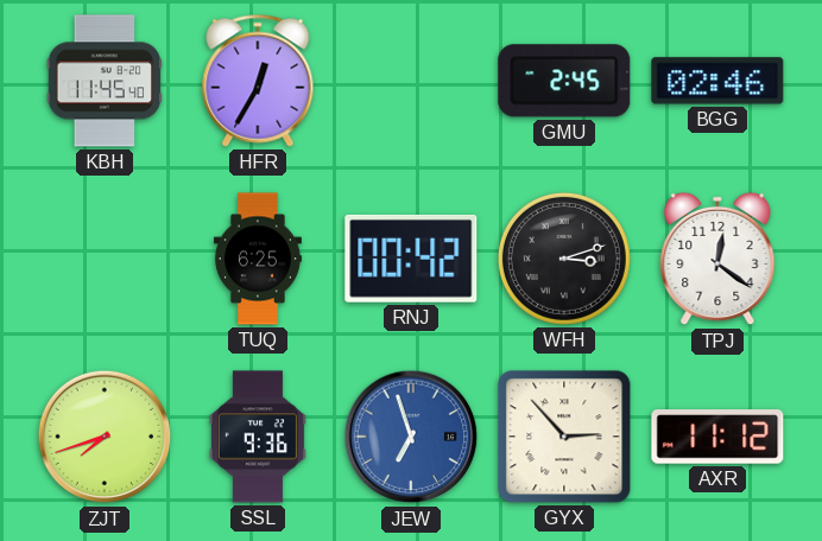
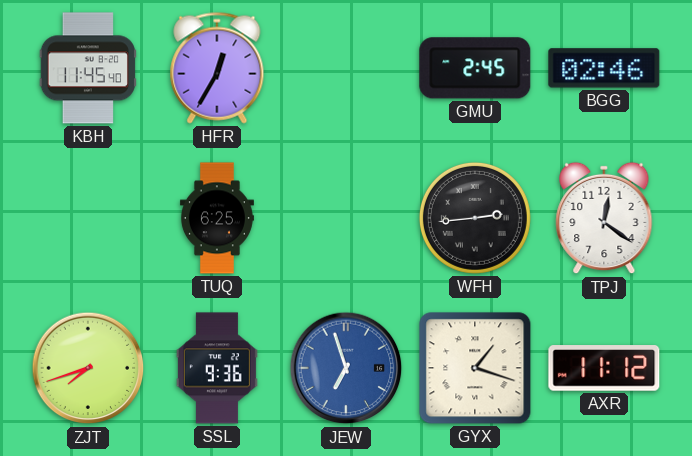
RNJ: 00:42 -> none (411, 259)
WFH: 3:12 -> 2:44 (475, 218)
GYX: 2:53 -> 1:18 (475, 368)
